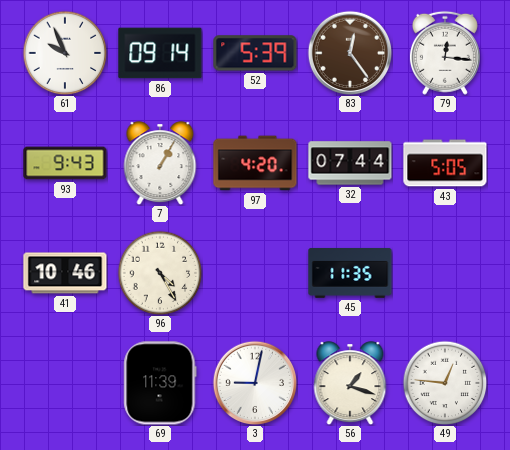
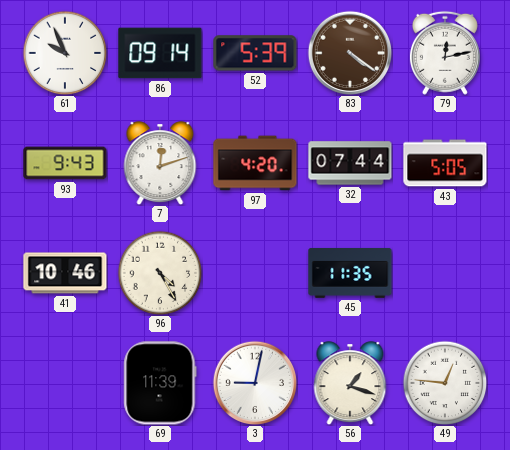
83: 12:24 -> 4:21 (349, 52)
79: 12:16 -> 12:13 (445, 53)
7: 1:05 -> 12:12 (160, 163)
